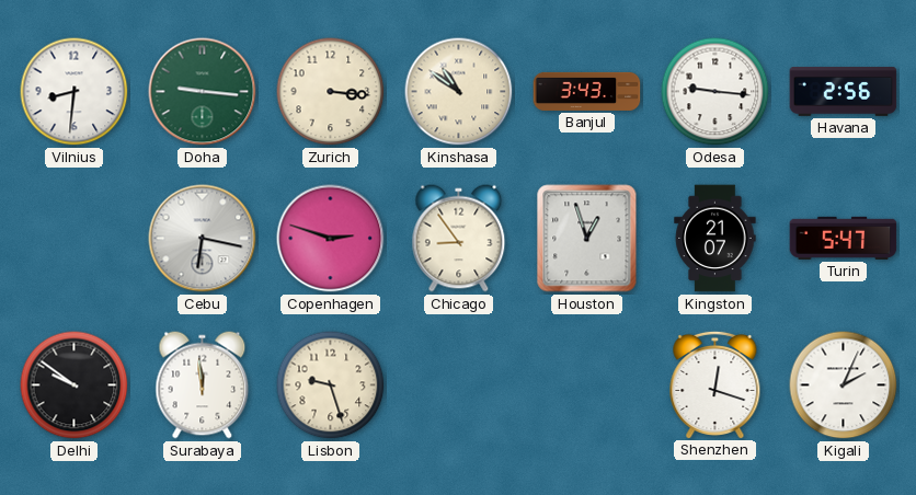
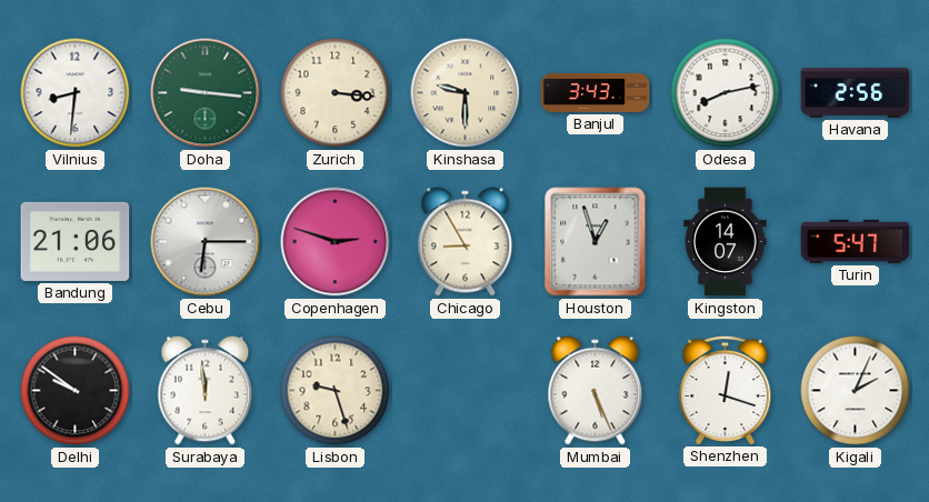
Kinshasa: 10:51 -> 9:30 (466, 93)
Odesa: 9:16 -> 8:13 (726, 93)
Bandung: none -> 21:06 (76, 241)
Cebu: 6:17 -> 6:15 (206, 242)
Chicago: 8:54 -> 8:55 (466, 242)
Kingston: 21:07 -> 14:07 (726, 242)
Mumbai: none -> 5:26 (596, 391)
